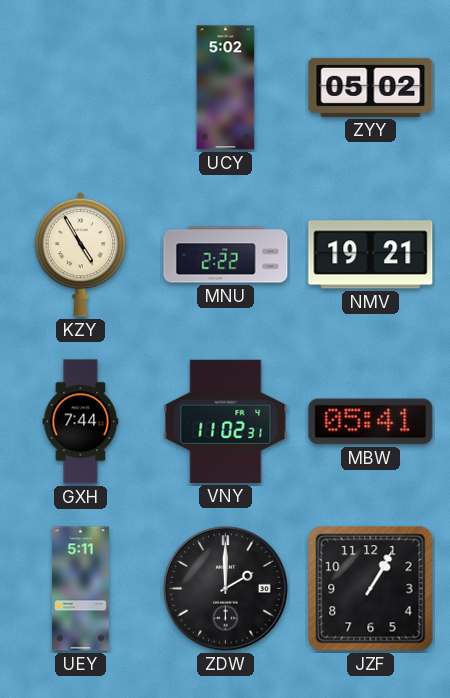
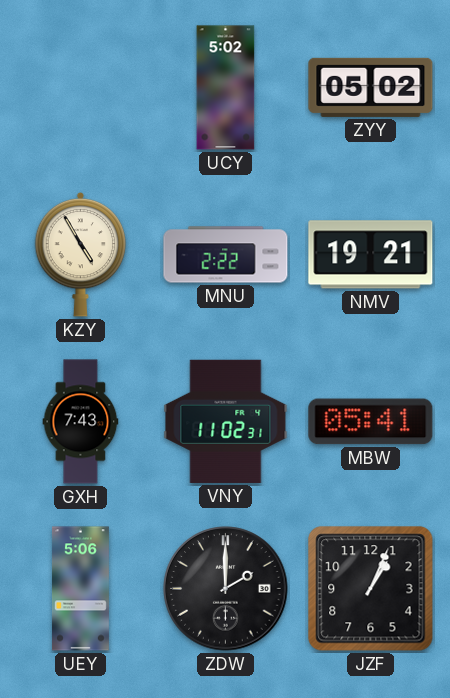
GXH: 7:44 -> 7:43 (81, 422)
UEY: 5:11 -> 5:06 (80, 589)
JZF: 1:05 -> 1:04 (371, 589)
